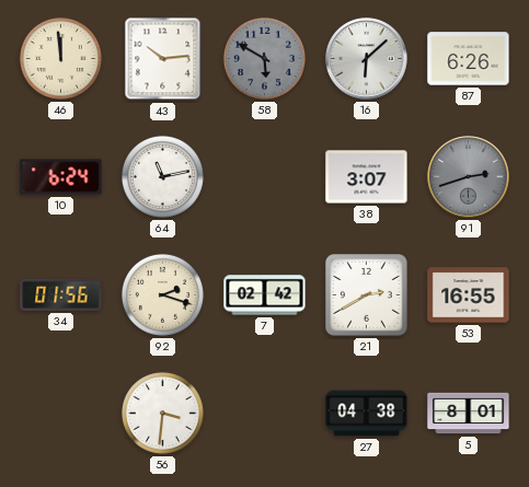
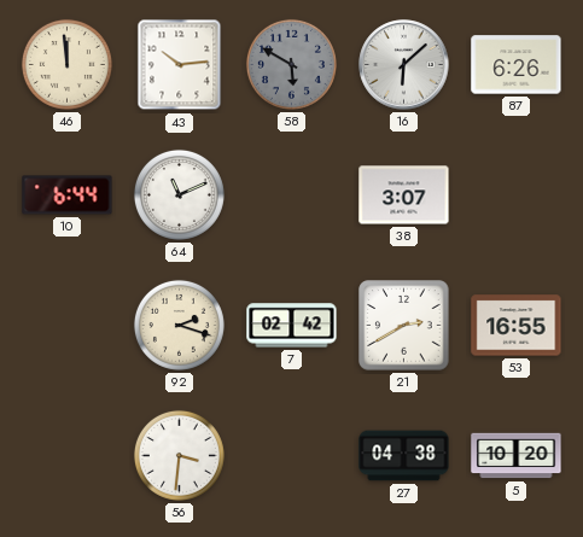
10: 6:24 -> 6:44 (68, 195)
64: 11:13 -> 11:11 (179, 194)
91: 2:42 -> none (469, 177)
34: 01:56 -> none (61, 294)
5: 8:01 -> 10:20 (517, 456)
